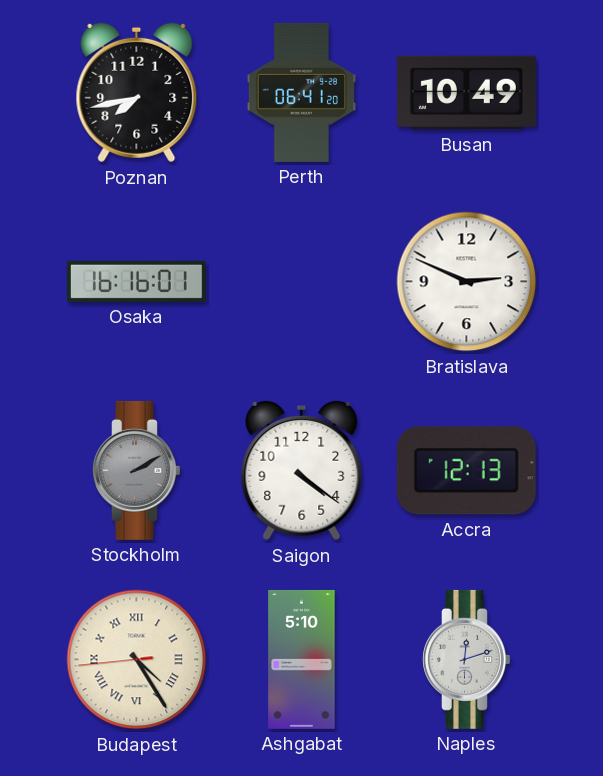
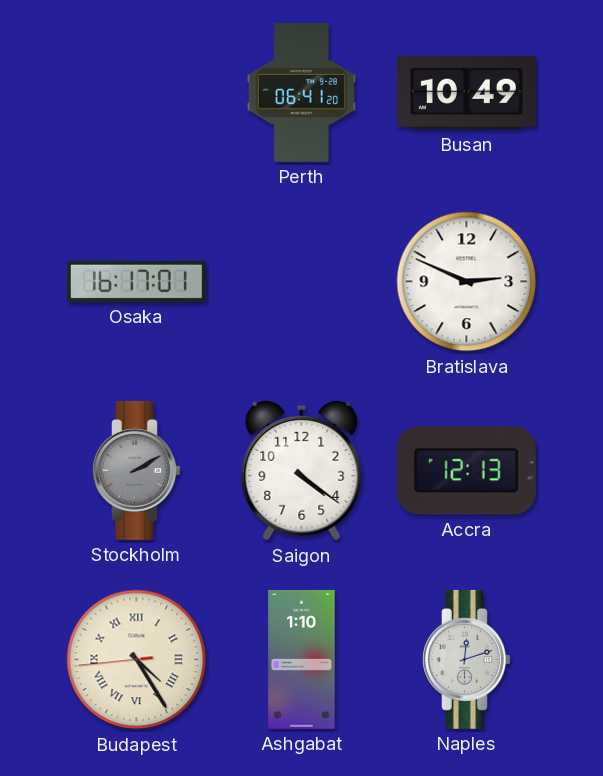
Poznan: 7:43 -> none (137, 93)
Osaka: 16:16 -> 16:17 (136, 281)
Ashgabat: 5:10 -> 1:10 (302, 659)
